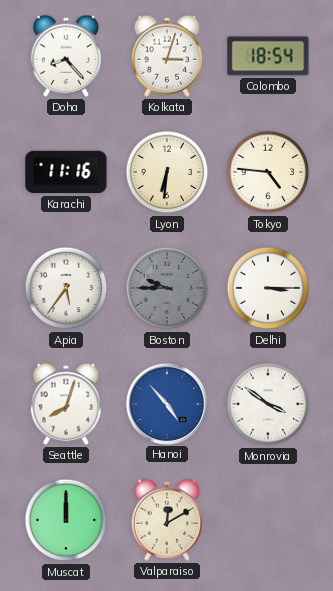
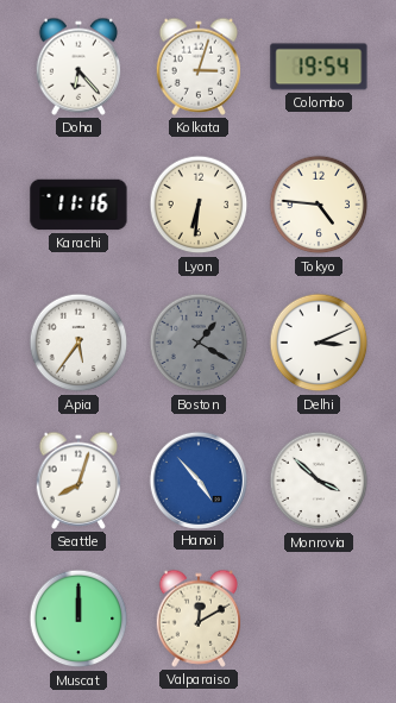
Doha: 8:23 -> 6:23 (78, 67)
Colombo: 18:54 -> 19:54 (319, 67)
Boston: 9:45 -> 1:20 (199, 343)
Delhi: 3:15 -> 3:11 (319, 343)
Monrovia: 3:51 -> 3:52 (319, 481)
